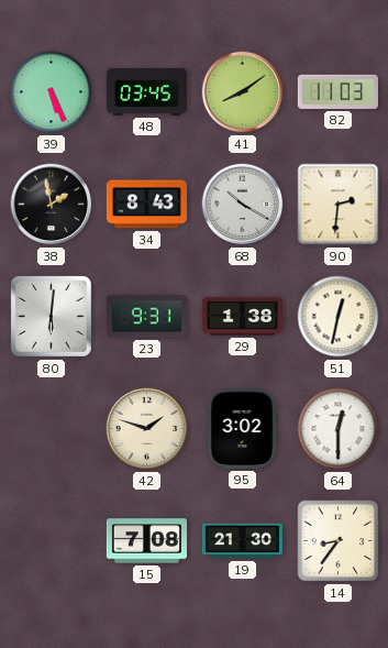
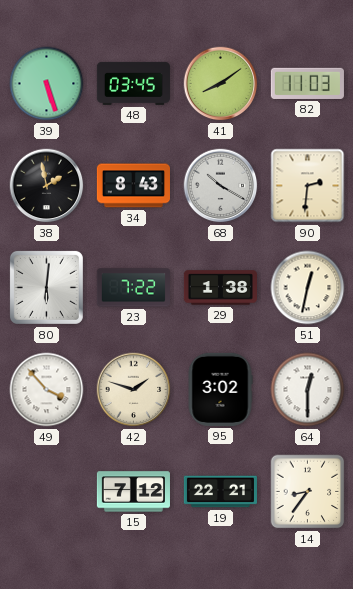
39: 5:26 -> 5:27 (47, 84)
23: 9:31 -> 7:22 (133, 288)
49: none -> 3:53 (47, 390)
15: 7:08 -> 7:12 (133, 492)
19: 21:30 -> 22:21 (220, 492)
